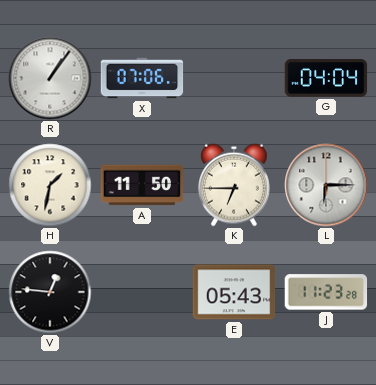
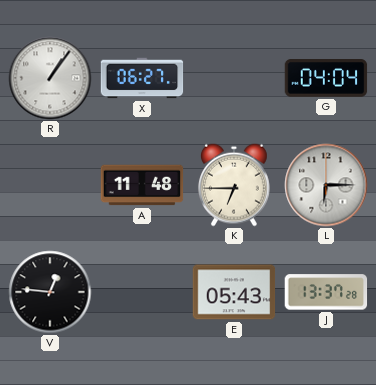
X: 07:06 -> 06:27 (142, 78)
H: 1:32 -> none (50, 185)
A: 11:50 -> 11:48 (142, 185)
J: 11:23 -> 13:37 (326, 292)
